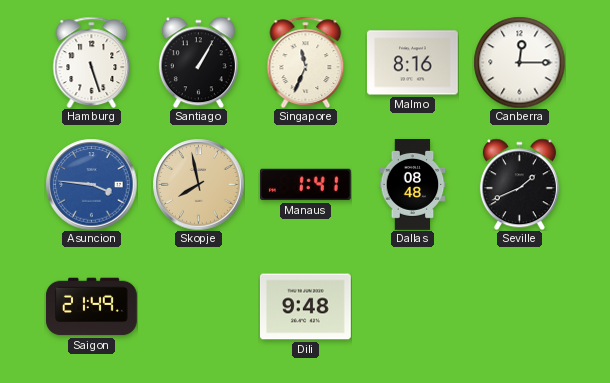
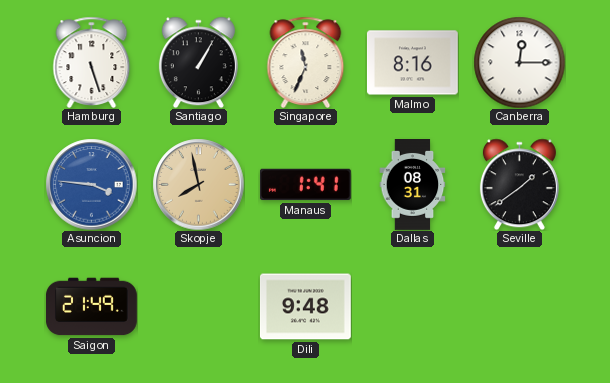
Dallas: 08:48 -> 08:31 (413, 185)
Seville: 1:41 -> 1:39 (519, 184)
